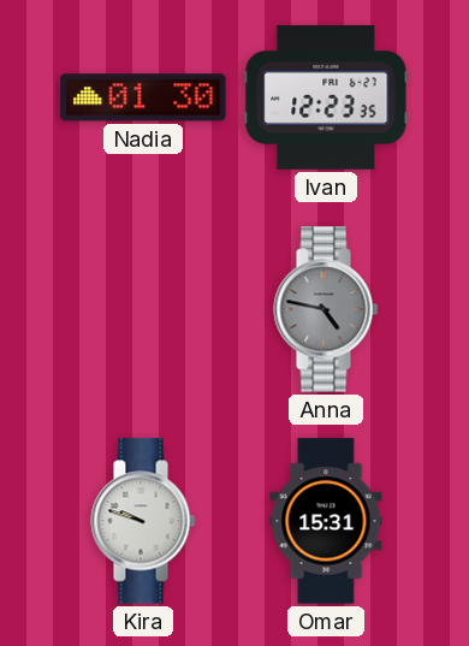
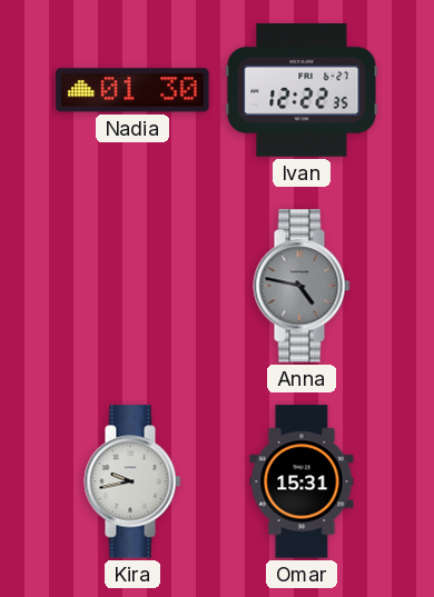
Ivan: 12:23 -> 12:22 (302, 90)
Kira: 9:48 -> 9:43 (132, 481)
